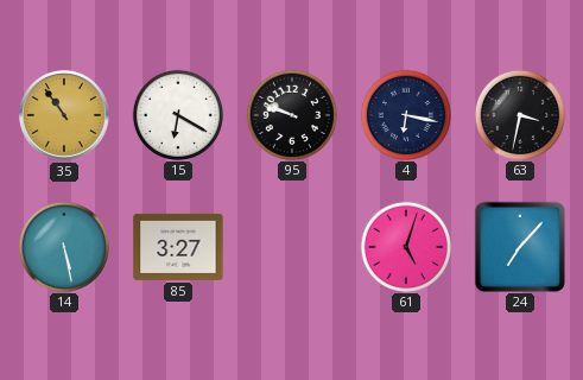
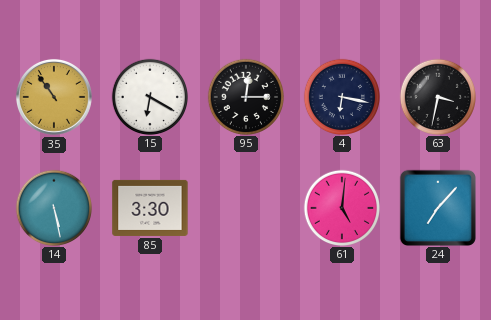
95: 9:48 -> 12:15 (245, 96)
85: 3:27 -> 3:30 (150, 208)
61: 5:03 -> 5:01 (341, 207)
